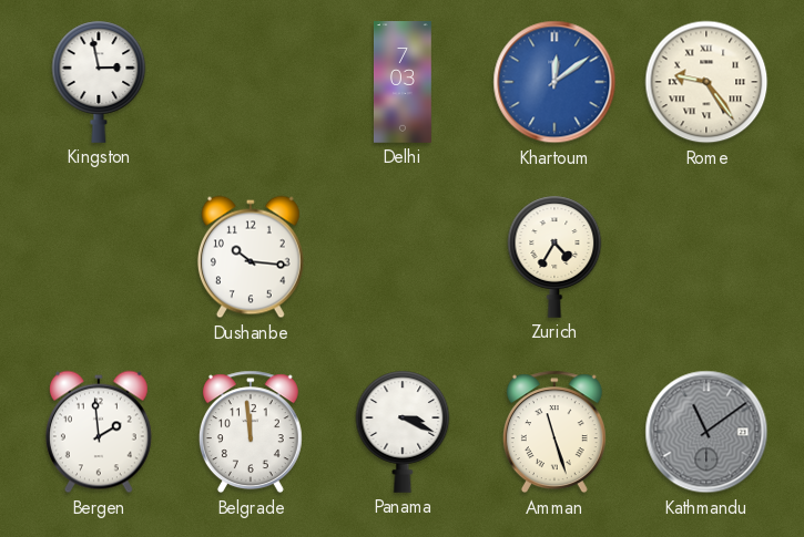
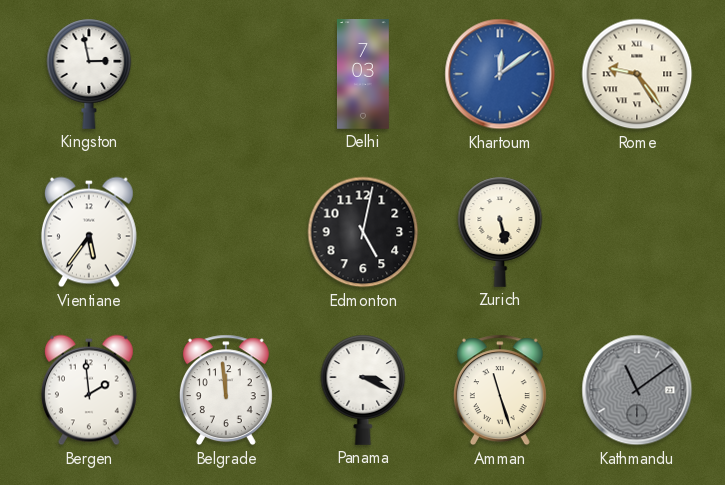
Vientiane: none -> 5:36 (89, 232)
Dushanbe: 10:16 -> none (251, 257)
Edmonton: none -> 5:02 (363, 232)
Zurich: 4:35 -> 5:28 (500, 232)
